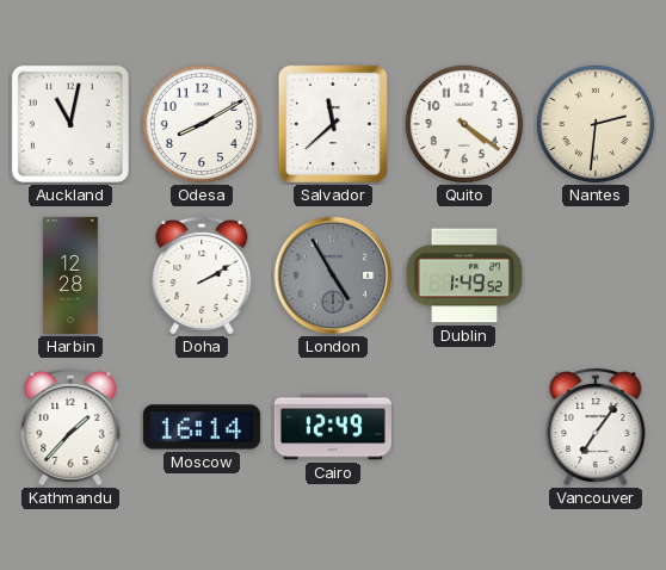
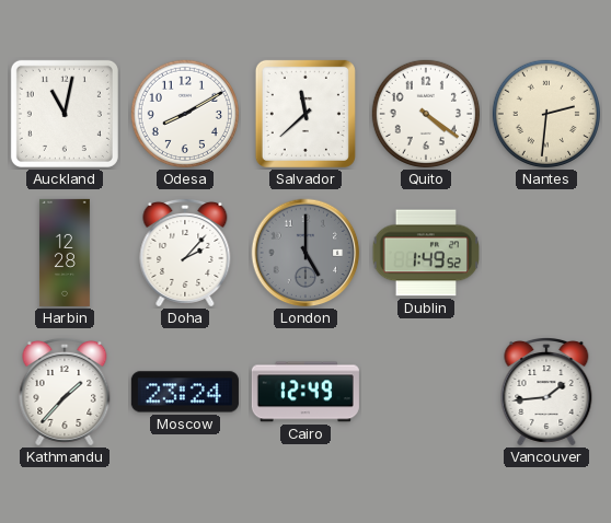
Doha: 2:10 -> 2:07 (185, 253)
London: 4:55 -> 5:00 (305, 253)
Moscow: 16:14 -> 23:24 (185, 392)
Vancouver: 7:06 -> 1:44 (546, 392)
